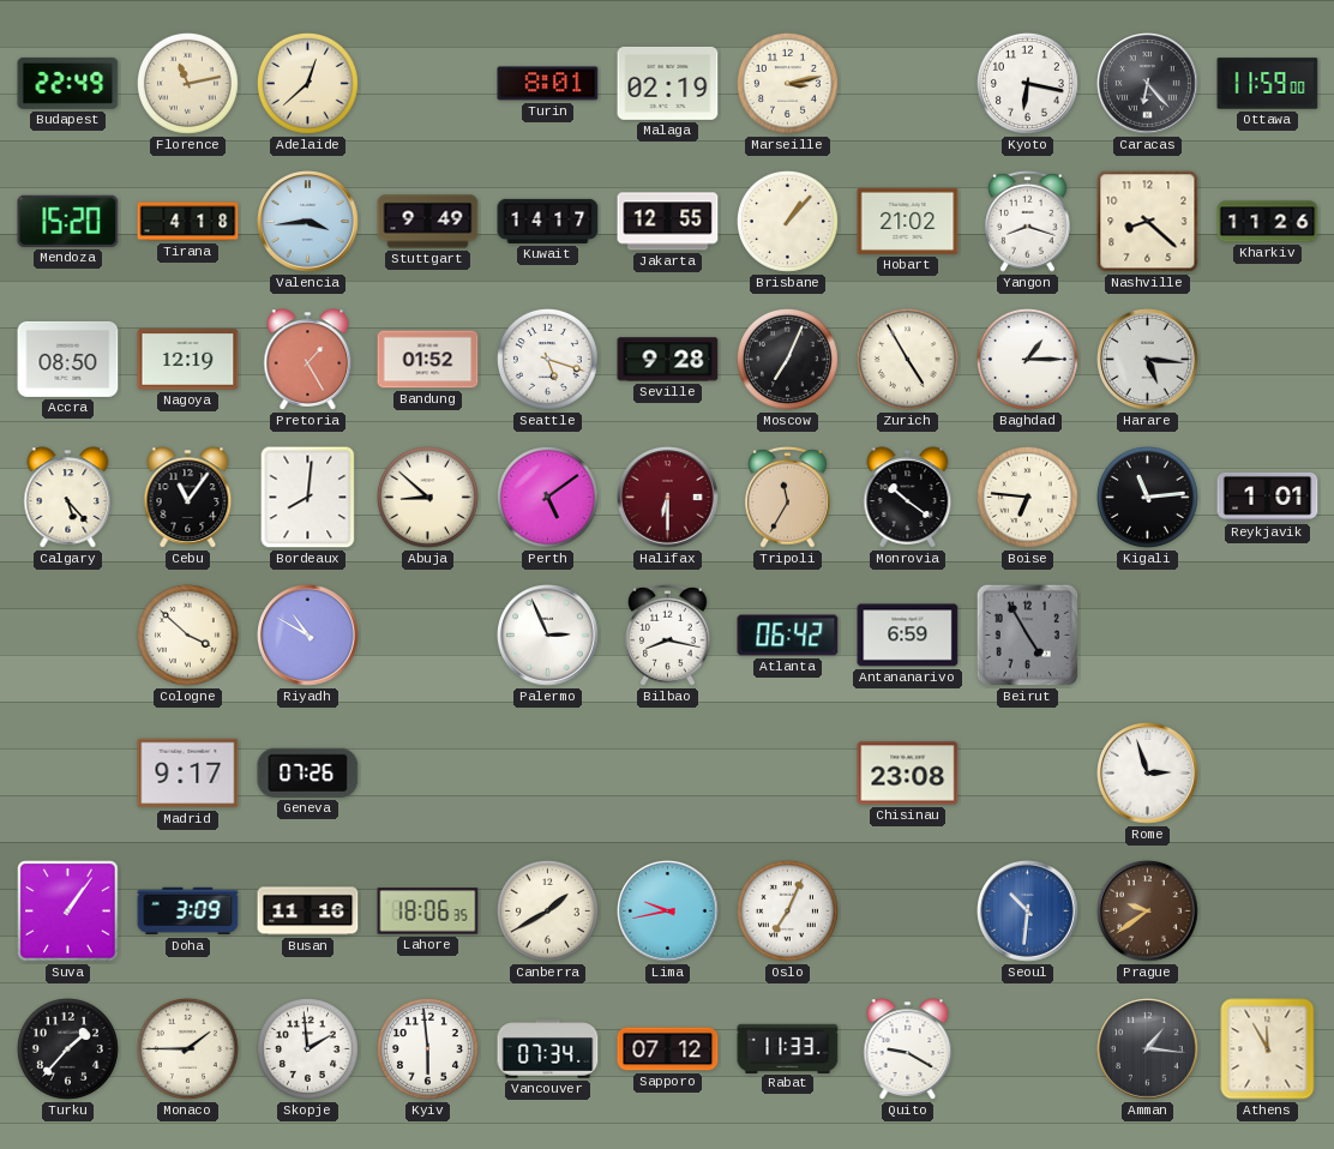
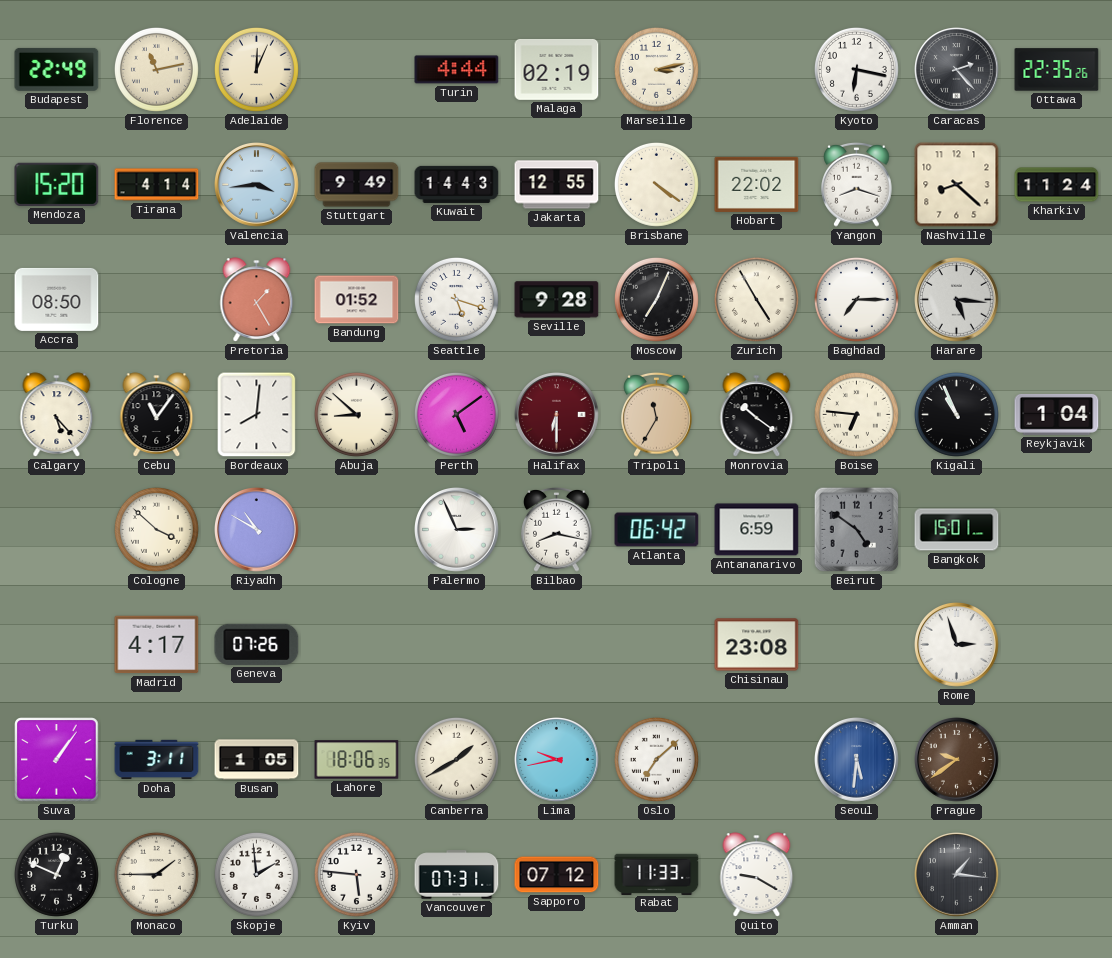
Adelaide: 12:38 -> 12:04 (256, 69)
Turin: 8:01 -> 4:44 (457, 70)
Caracas: 6:23 -> 2:23 (957, 70)
Ottawa: 11:59 -> 22:35 (1057, 70)
Tirana: 4:18 -> 4:14 (157, 185)
Kuwait: 14:17 -> 14:43 (457, 184)
Brisbane: 1:07 -> 4:21 (656, 184)
Hobart: 21:02 -> 22:02 (757, 184)
Kharkiv: 11:26 -> 11:24 (1057, 185)
Nagoya: 12:19 -> none (188, 360)
Baghdad: 1:15 -> 7:15 (856, 299)
Kigali: 11:14 -> 10:56 (956, 414)
Reykjavik: 1:01 -> 1:04 (1057, 414)
Beirut: 4:55 -> 4:51 (857, 530)
Bangkok: none -> 15:01 (957, 530)
Madrid: 9:17 -> 4:17 (157, 645)
Doha: 3:09 -> 3:11 (157, 760)
Busan: 11:16 -> 1:05 (257, 760)
Oslo: 7:04 -> 7:08 (656, 759)
Seoul: 10:31 -> 5:31 (857, 760)
Turku: 1:37 -> 12:49 (56, 874)
Kyiv: 5:59 -> 5:46 (356, 874)
Vancouver: 07:34 -> 07:31 (457, 875)
Athens: 11:55 -> none (1268, 1049)
